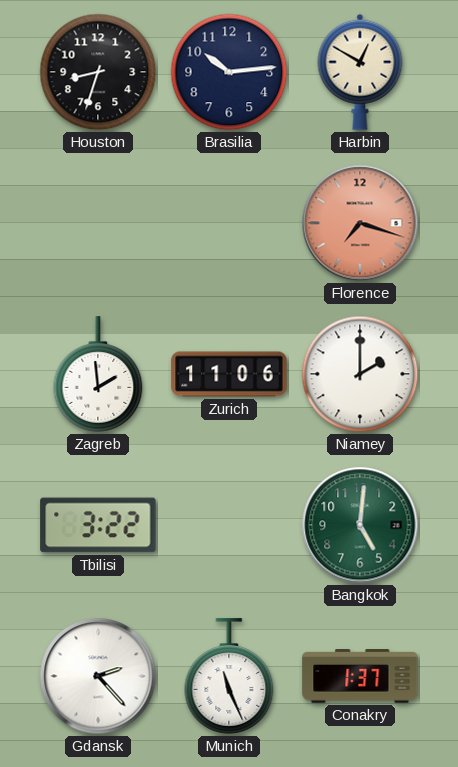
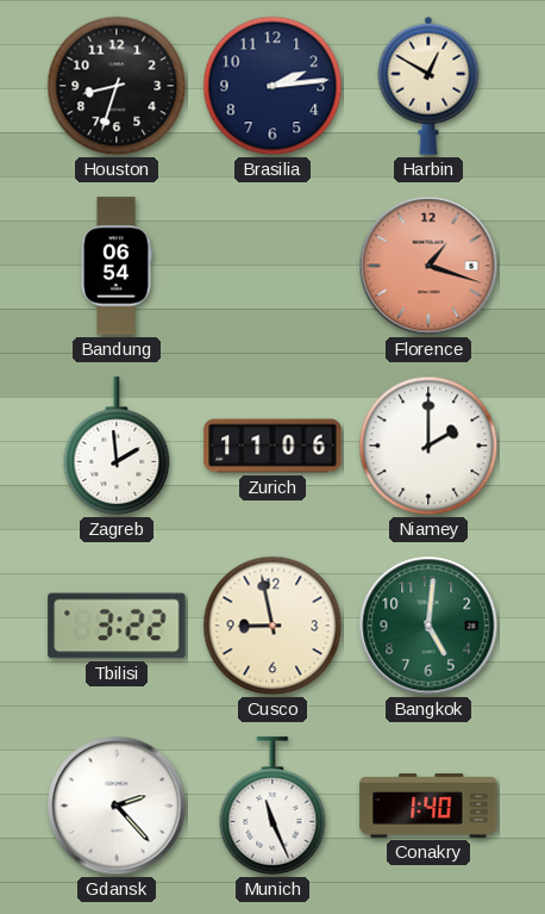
Brasilia: 10:14 -> 2:14 (272, 86)
Bandung: none -> 06:54 (117, 266)
Florence: 7:18 -> 1:18 (428, 266)
Cusco: none -> 8:58 (272, 626)
Conakry: 1:37 -> 1:40 (428, 806)
